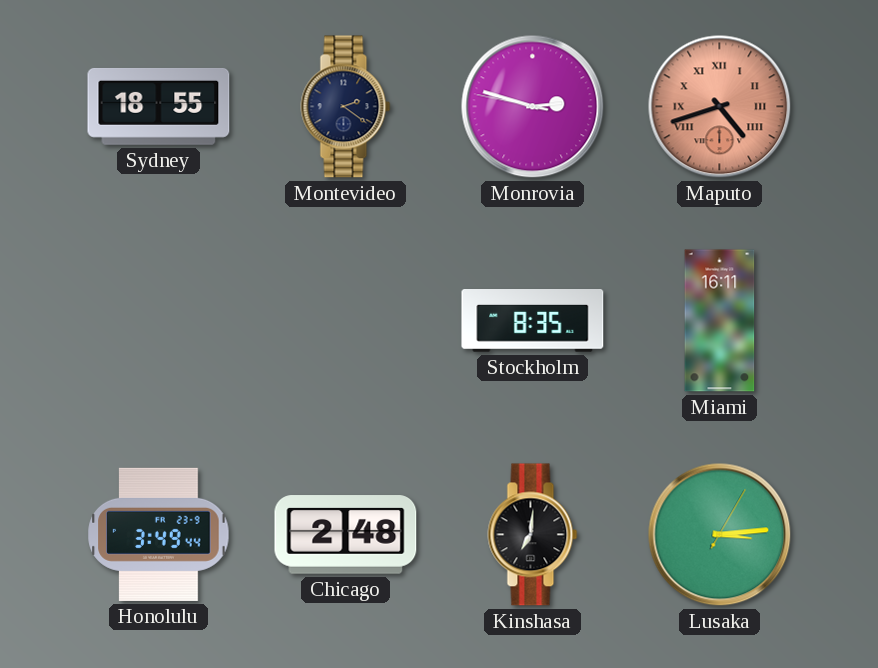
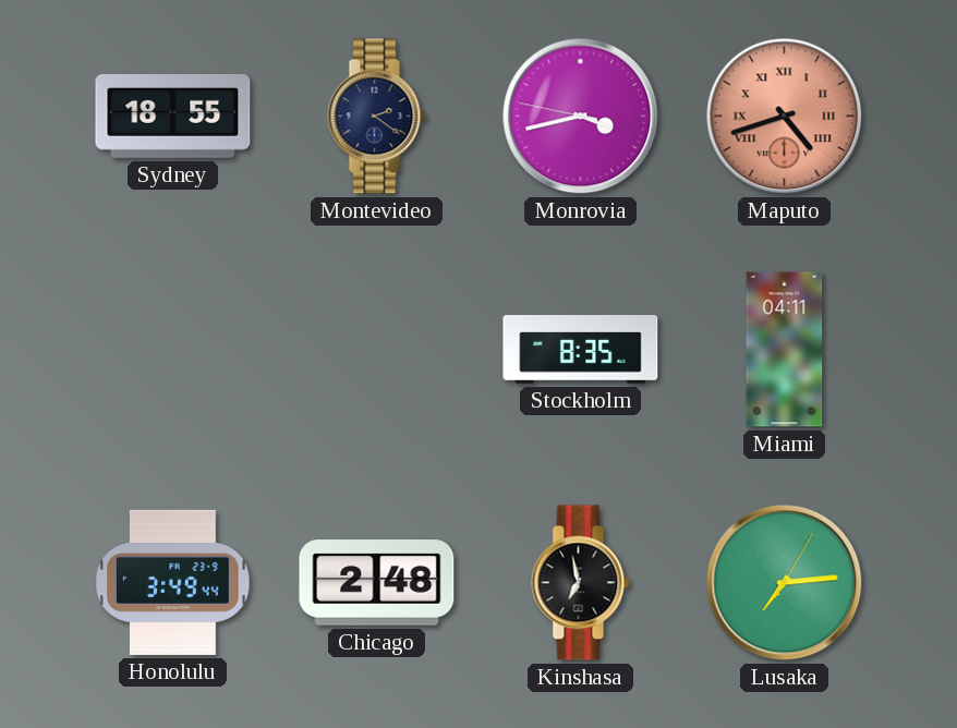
Monrovia: 2:47 -> 3:42 (581, 117)
Miami: 16:11 -> 04:11 (785, 350)
Kinshasa: 7:01 -> 6:58 (581, 583)
Lusaka: 3:14 -> 7:14 (785, 583)
